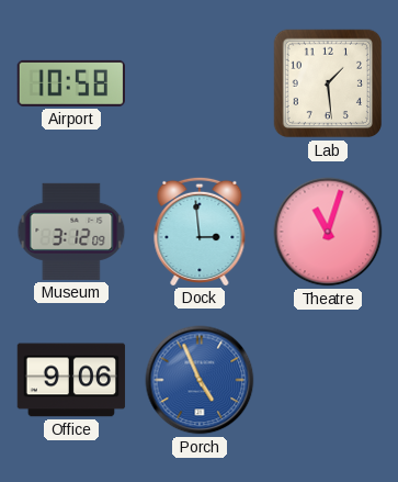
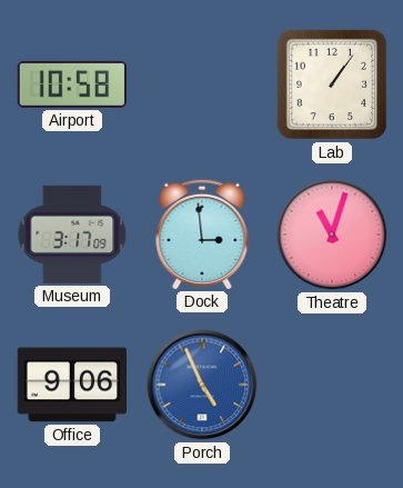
Lab: 1:29 -> 1:06 (332, 84)
Museum: 3:12 -> 3:17 (72, 235)
